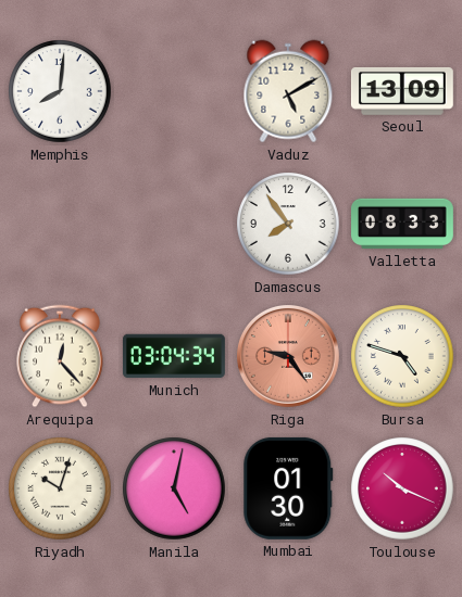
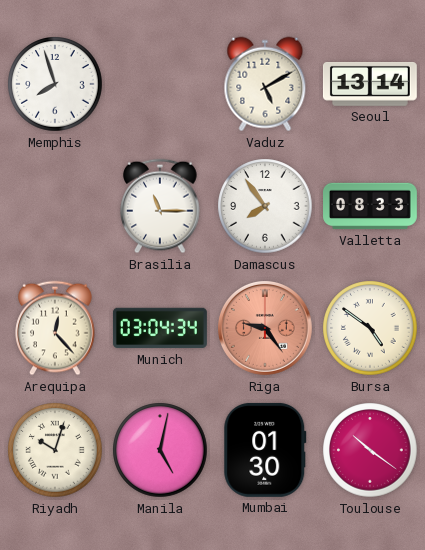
Memphis: 8:01 -> 7:57 (55, 84)
Seoul: 13:09 -> 13:14 (370, 84)
Brasilia: none -> 11:15 (160, 206)
Bursa: 4:48 -> 4:51 (370, 328)
Toulouse: 10:19 -> 10:21 (370, 450)
